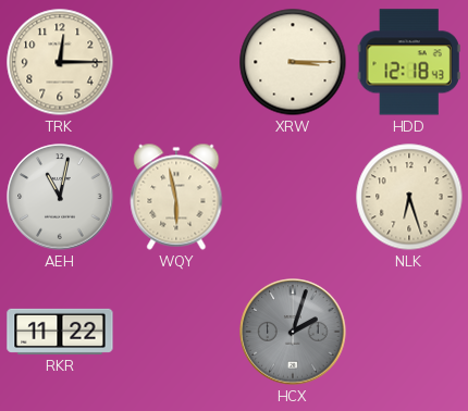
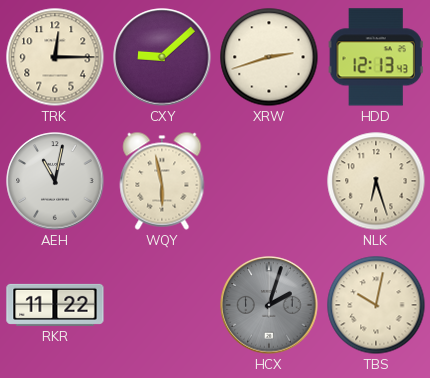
CXY: none -> 9:08 (162, 57)
XRW: 3:15 -> 2:42 (269, 57)
HDD: 12:18 -> 12:13 (376, 57)
TBS: none -> 10:02 (376, 305)
